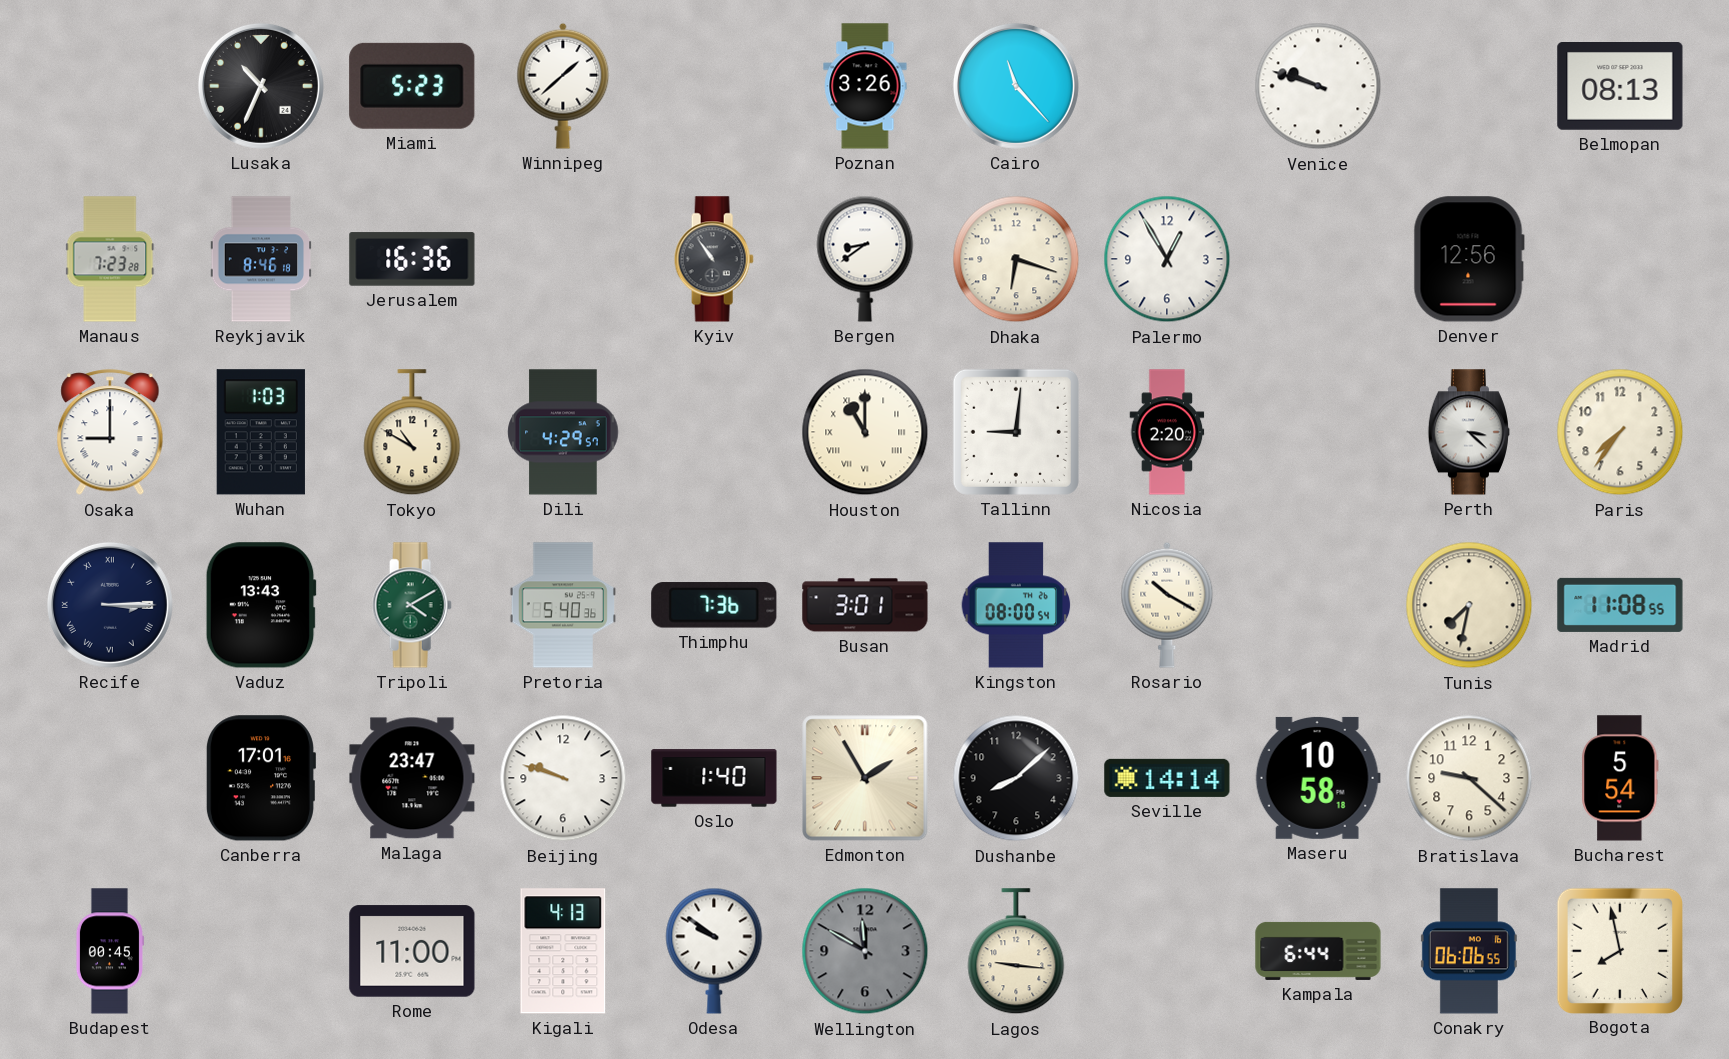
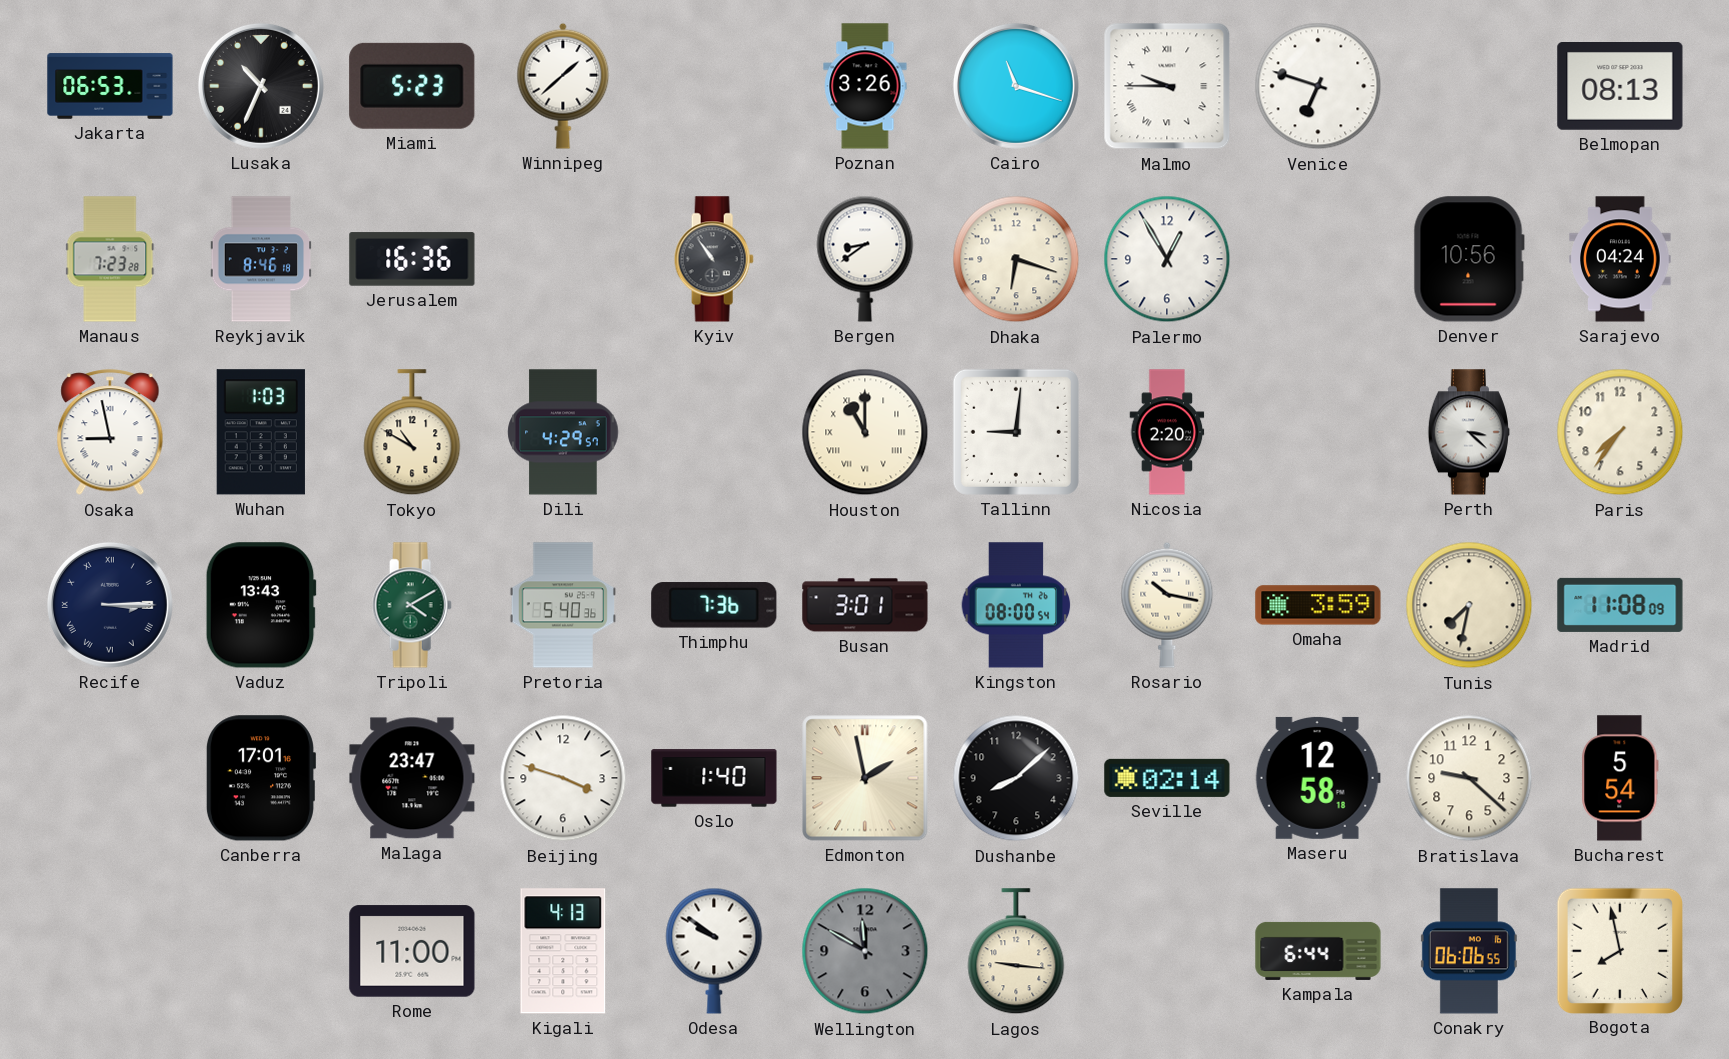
Jakarta: none -> 06:53 (110, 86)
Cairo: 11:23 -> 11:18 (1016, 86)
Malmo: none -> 9:45 (1167, 86)
Venice: 9:48 -> 6:48 (1318, 86)
Denver: 12:56 -> 10:56 (1469, 259)
Sarajevo: none -> 04:24 (1620, 259)
Osaka: 9:00 -> 8:58 (110, 433)
Rosario: 10:20 -> 10:17 (1167, 605)
Omaha: none -> 3:59 (1318, 605)
Madrid: 11:08:55 -> 11:08:09 (1620, 605)
Beijing: 9:48 -> 3:48 (563, 778)
Edmonton: 1:55 -> 1:58 (865, 778)
Seville: 14:14 -> 02:14 (1167, 778)
Maseru: 10:58 -> 12:58 (1318, 778)
Budapest: 00:45 -> none (109, 951)
